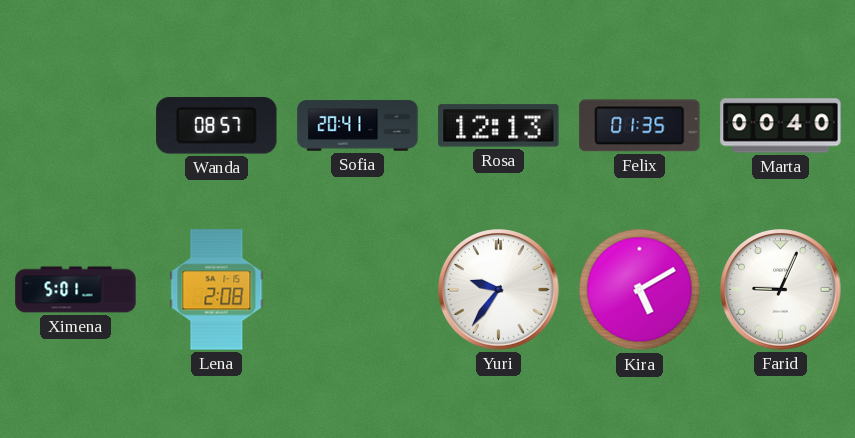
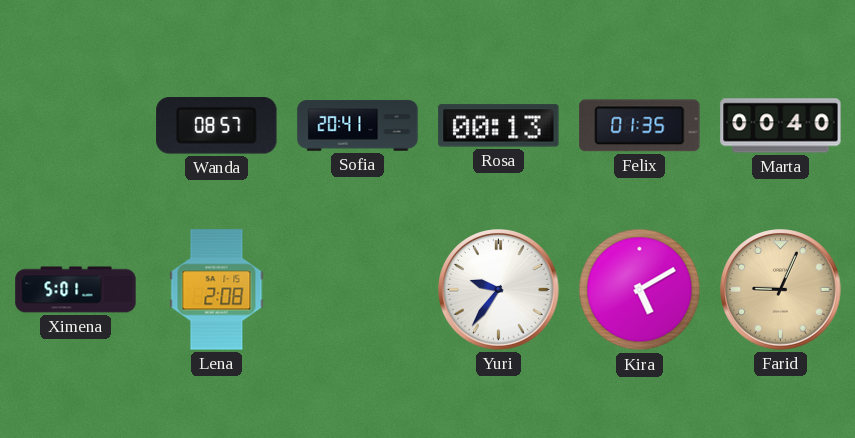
Rosa: 12:13 -> 00:13 (499, 126)
Farid dial: white -> champagne (781, 290)
